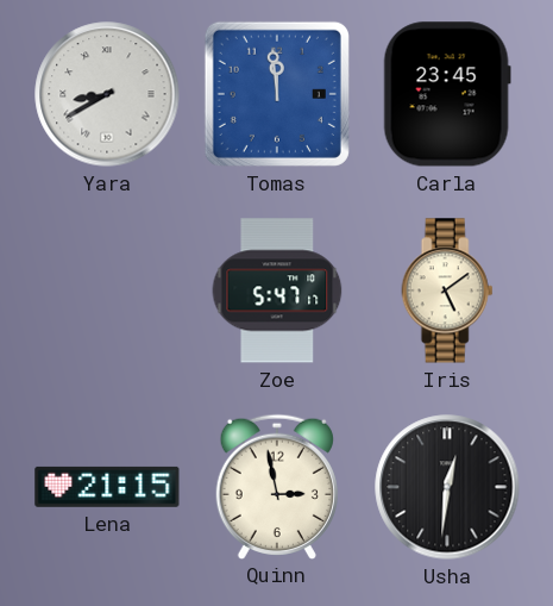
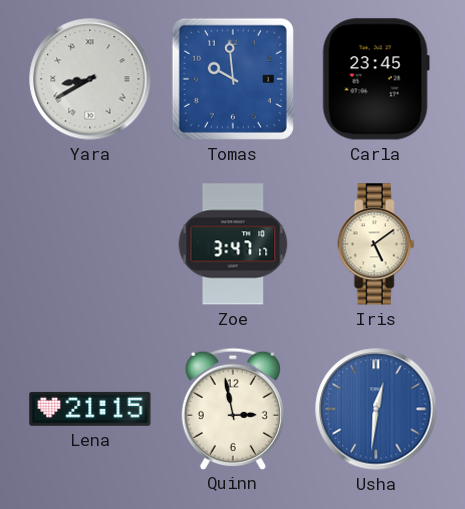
Tomas: 11:59 -> 9:59 (233, 79)
Zoe: 5:47 -> 3:47 (233, 244)
Usha dial: black -> blue (376, 409)
